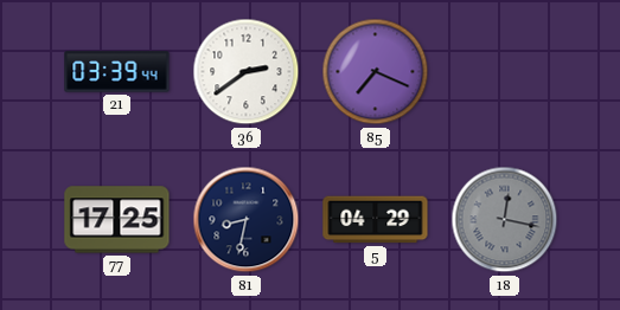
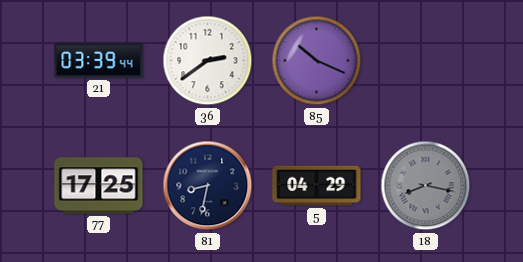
85: 7:19 -> 10:19 (317, 61)
18: 12:17 -> 8:17 (426, 186)
